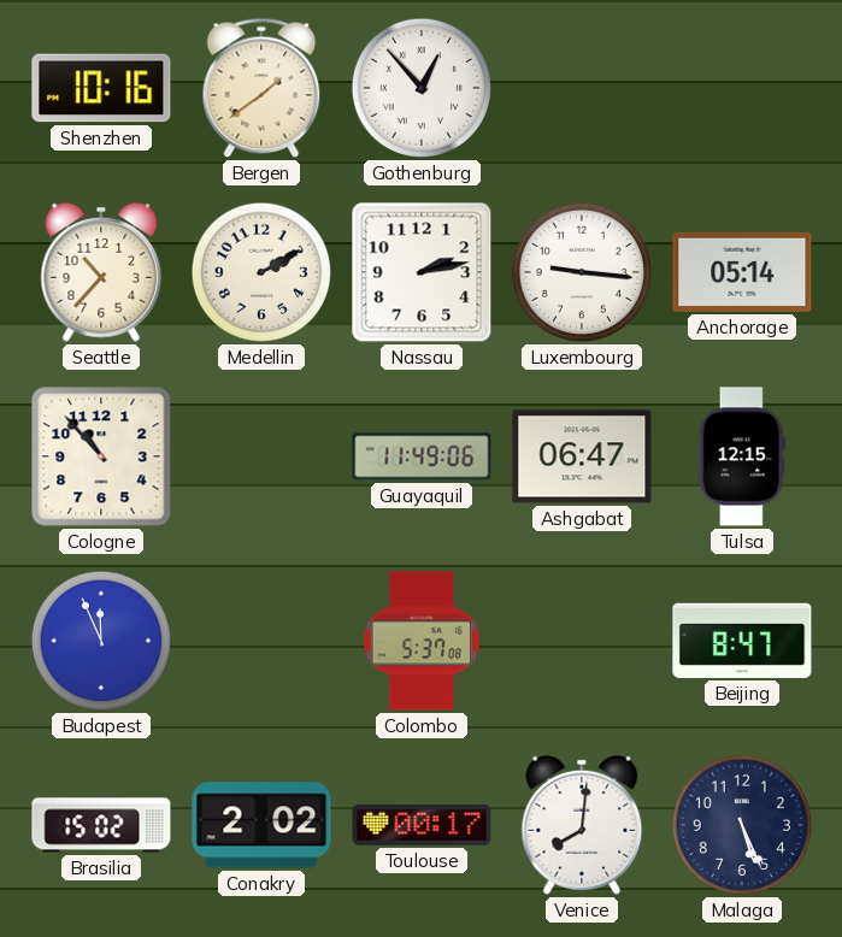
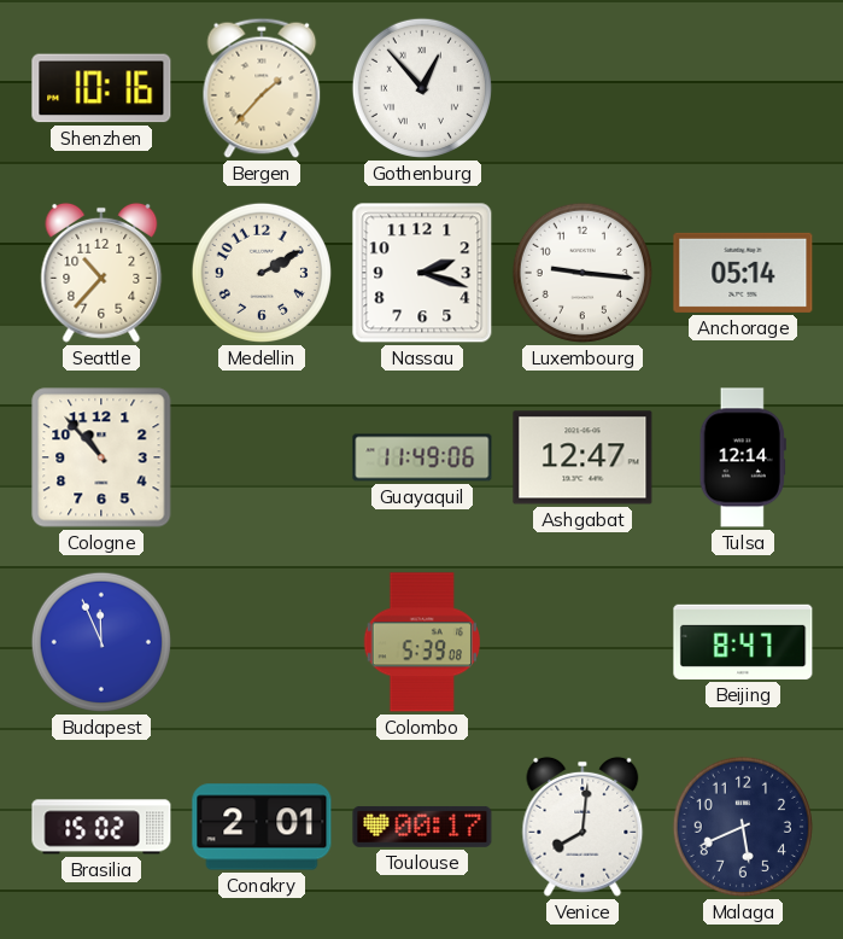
Bergen: 1:39 -> 1:37 (262, 88)
Nassau: 2:13 -> 2:18 (422, 273)
Ashgabat: 06:47 -> 12:47 (583, 457)
Tulsa: 12:15 -> 12:14 (743, 457)
Colombo: 5:37 -> 5:39 (422, 642)
Conakry: 2:02 -> 2:01 (262, 827)
Malaga: 5:26 -> 5:41 (743, 827)
